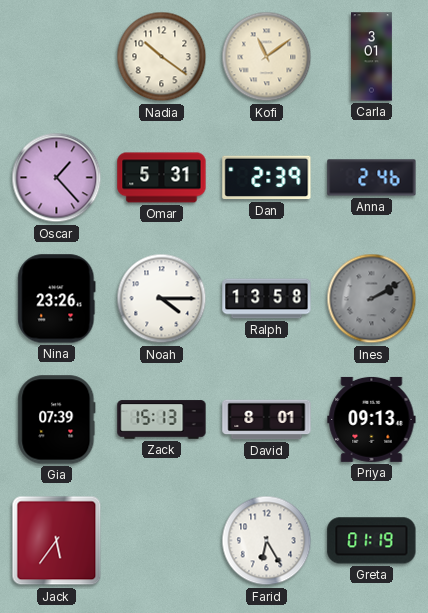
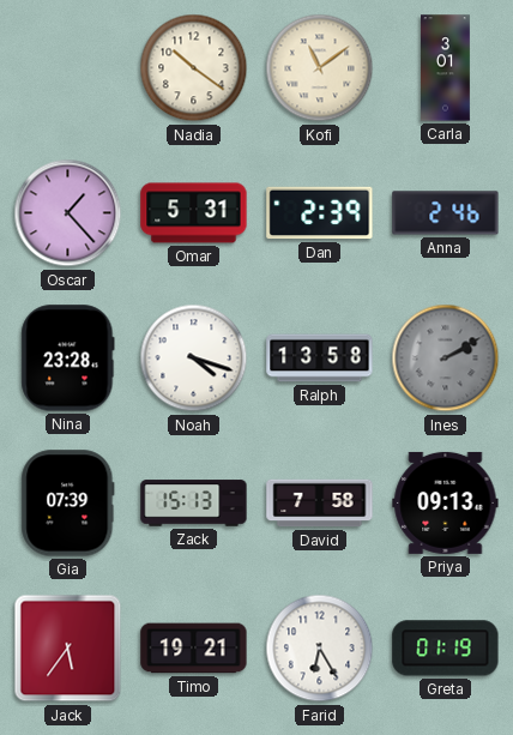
Nina: 23:26 -> 23:28 (68, 359)
Noah: 4:15 -> 4:18 (194, 359)
David: 8:01 -> 7:58 (320, 504)
Timo: none -> 19:21 (194, 649)
